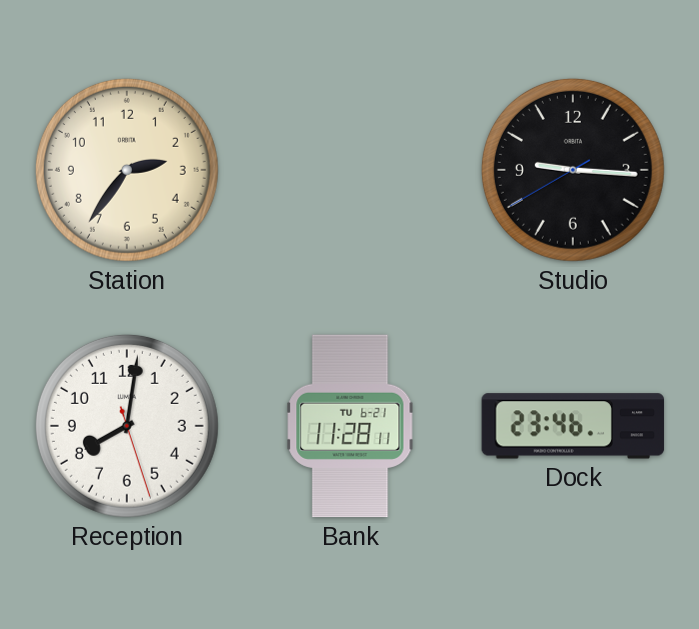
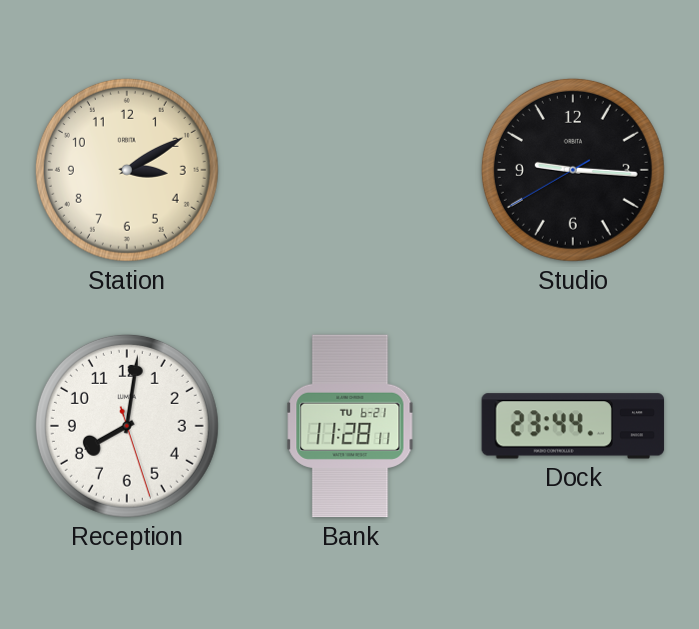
Station: 2:36 -> 3:10 (127, 170)
Dock: 23:46 -> 23:44 (573, 426)
